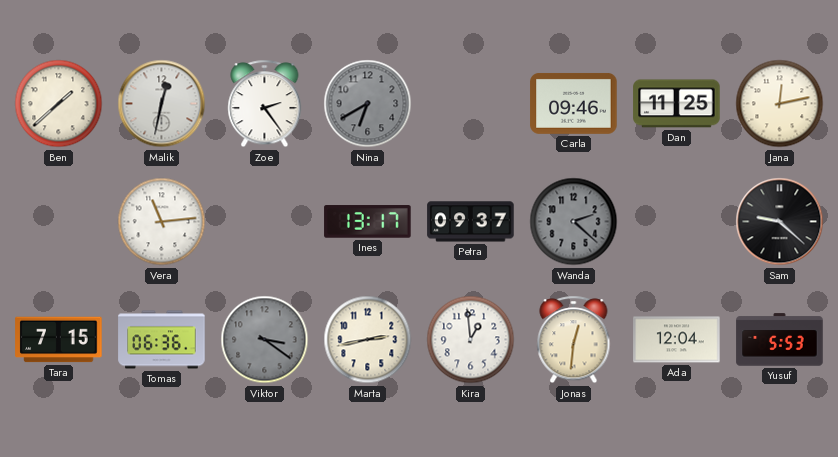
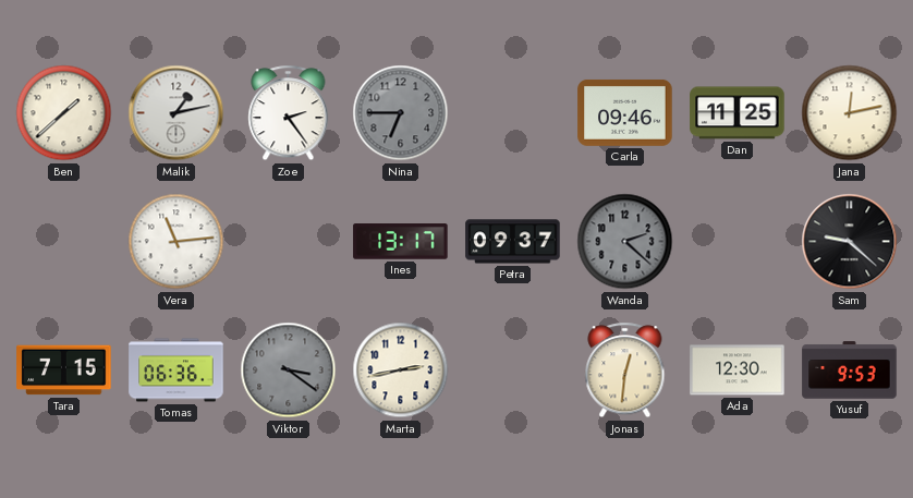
Malik: 12:32 -> 1:13 (176, 113)
Nina: 6:40 -> 6:45 (401, 113)
Kira: 12:59 -> none (471, 340)
Ada: 12:04 -> 12:30 (738, 371)
Yusuf: 5:53 -> 9:53 (850, 371)
